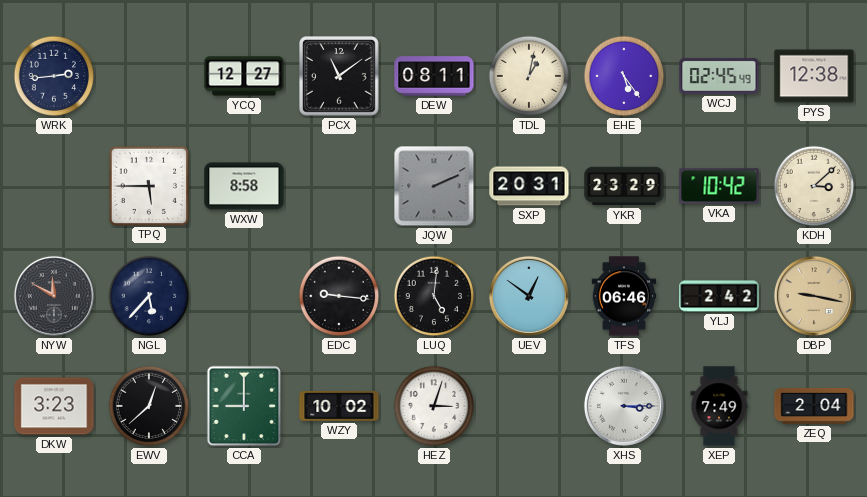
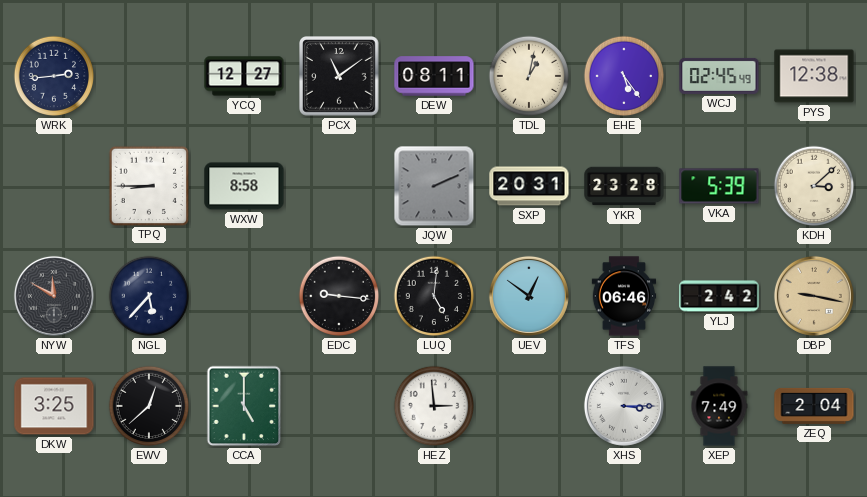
TPQ: 5:45 -> 8:45 (148, 185)
YKR: 23:29 -> 23:28 (624, 186)
VKA: 10:42 -> 5:39 (719, 186)
DKW: 3:23 -> 3:25 (54, 406)
CCA: 9:00 -> 5:00 (244, 406)
WZY: 10:02 -> none (339, 406)
HEZ: 3:03 -> 2:59 (434, 406)
